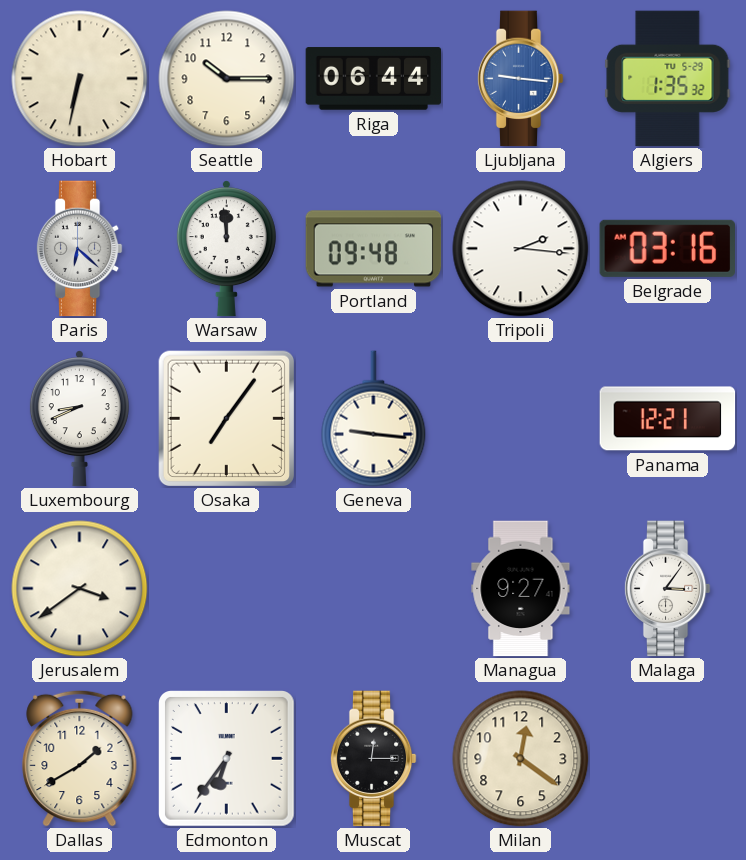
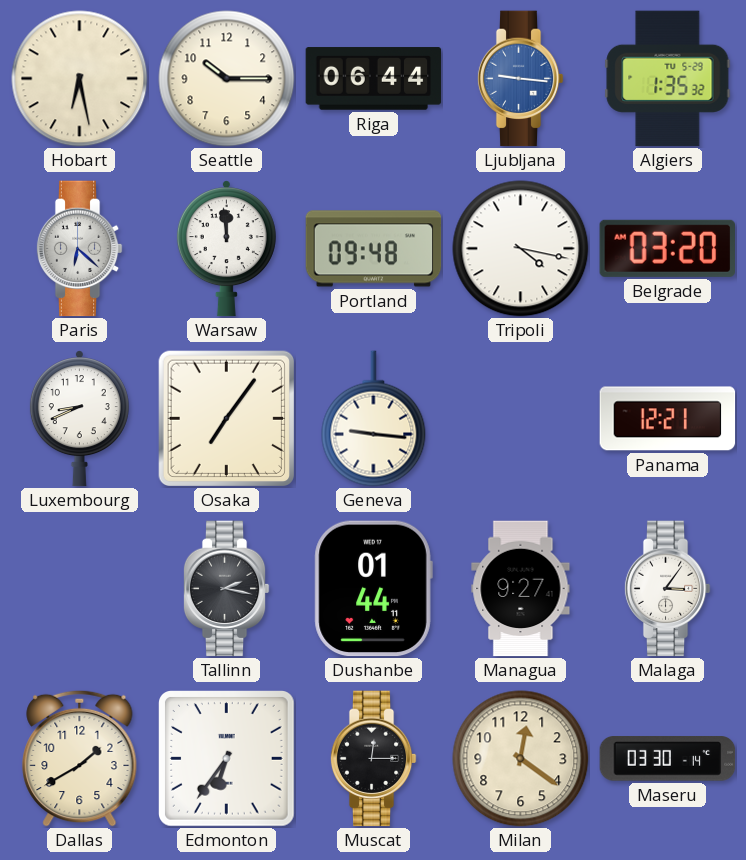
Hobart: 6:32 -> 6:28 (80, 79)
Tripoli: 2:16 -> 4:17 (521, 249)
Belgrade: 03:16 -> 03:20 (667, 248)
Jerusalem: 3:39 -> none (80, 589)
Tallinn: none -> 2:17 (226, 589)
Dushanbe: none -> 01:44 (373, 589)
Maseru: none -> 03:30 (668, 759)
